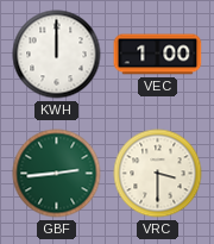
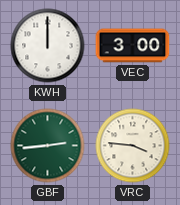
VEC: 1:00 -> 3:00 (133, 46)
VRC: 3:30 -> 3:46 (133, 146)
